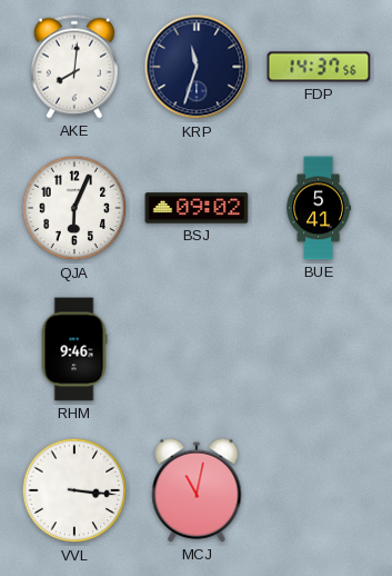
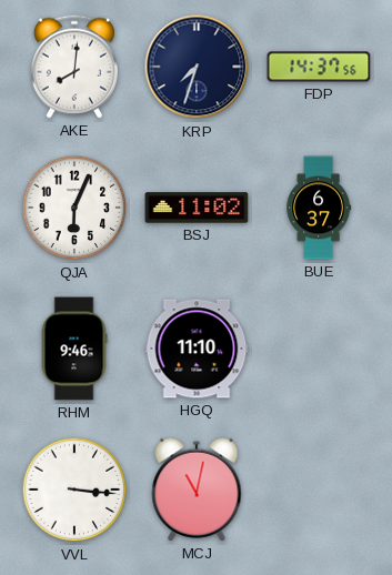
KRP: 11:33 -> 7:33 (197, 67)
BSJ: 09:02 -> 11:02 (197, 208)
BUE: 5:41 -> 6:37 (319, 208)
HGQ: none -> 11:10 (197, 349)
